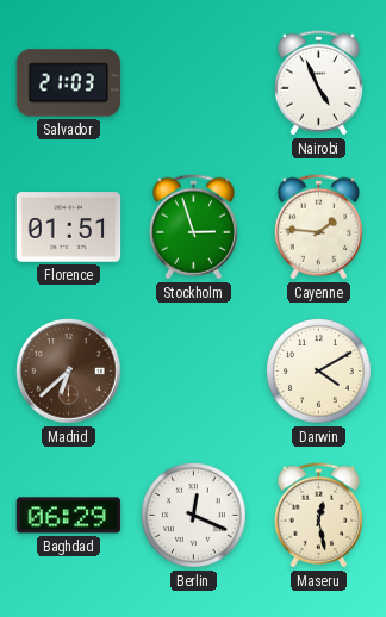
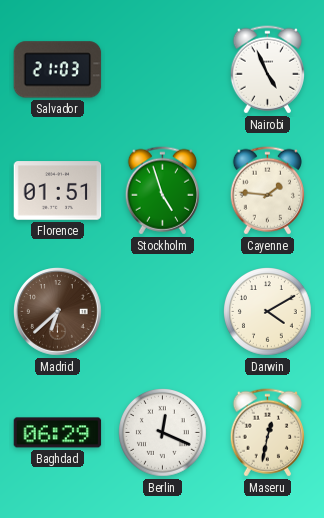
Stockholm: 2:57 -> 4:57 (162, 191)
Maseru: 12:28 -> 12:32 (267, 433)
